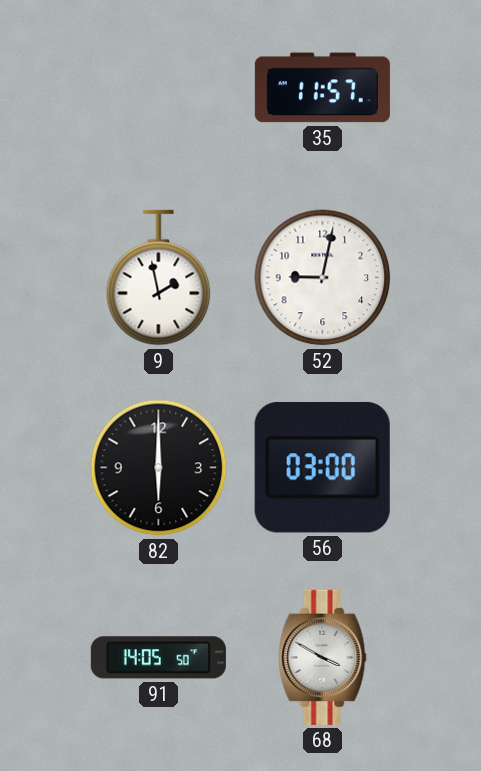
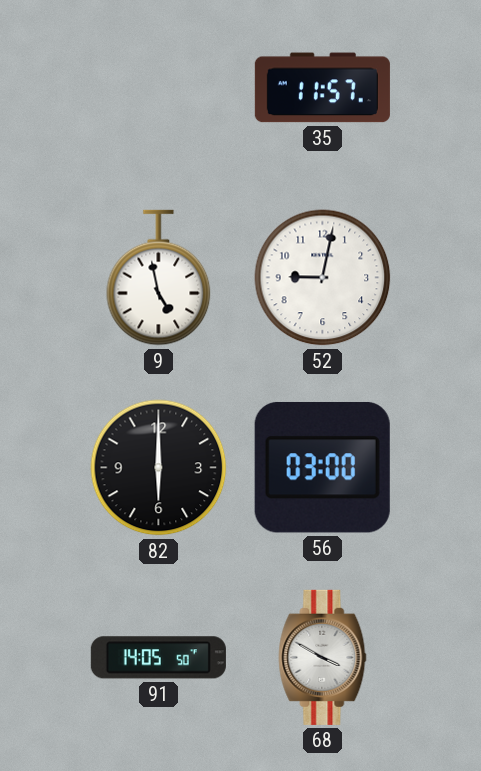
9: 1:58 -> 4:58 (159, 278)
